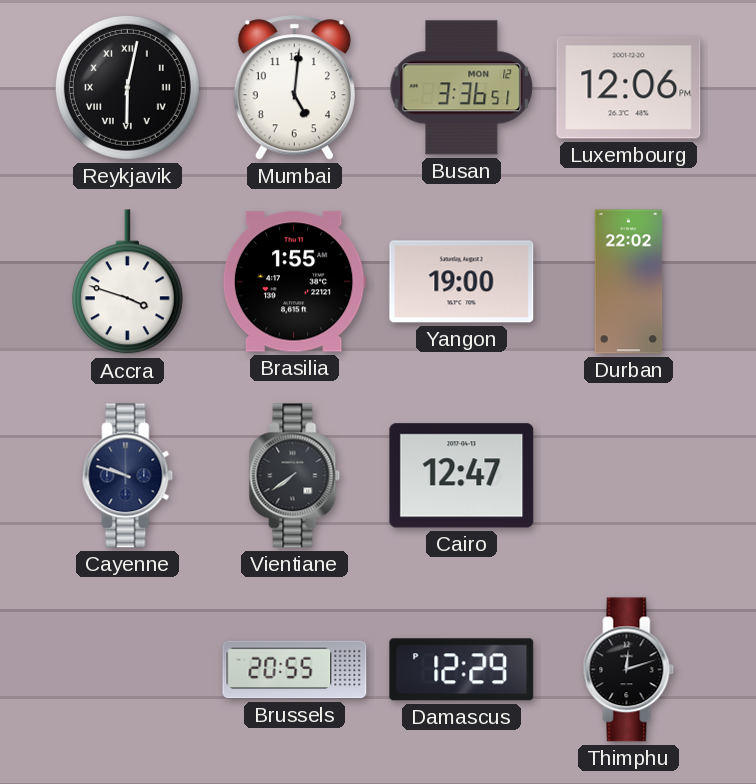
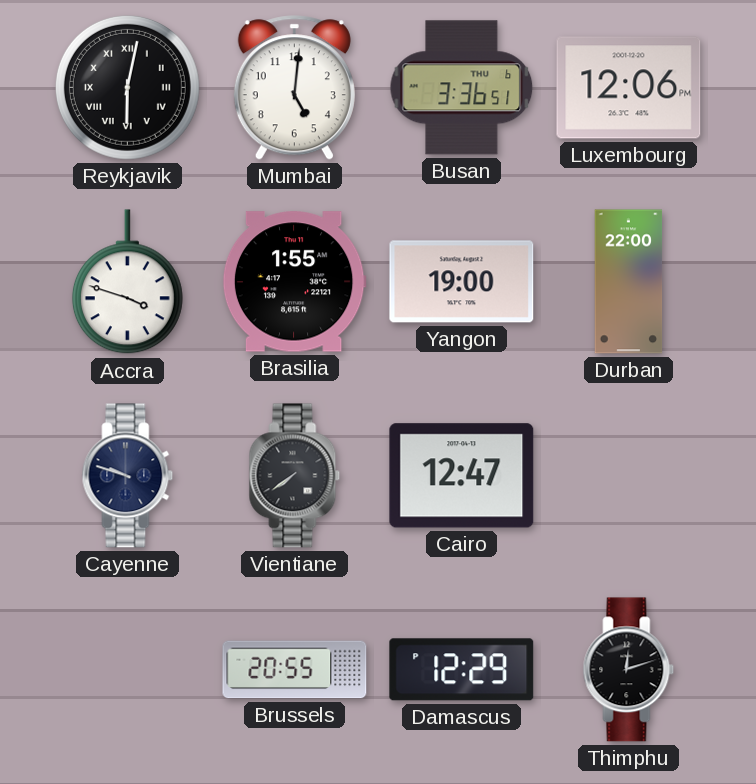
Busan date: MON 12 -> THU 6 (462, 88)
Durban: 22:02 -> 22:00 (629, 282)
